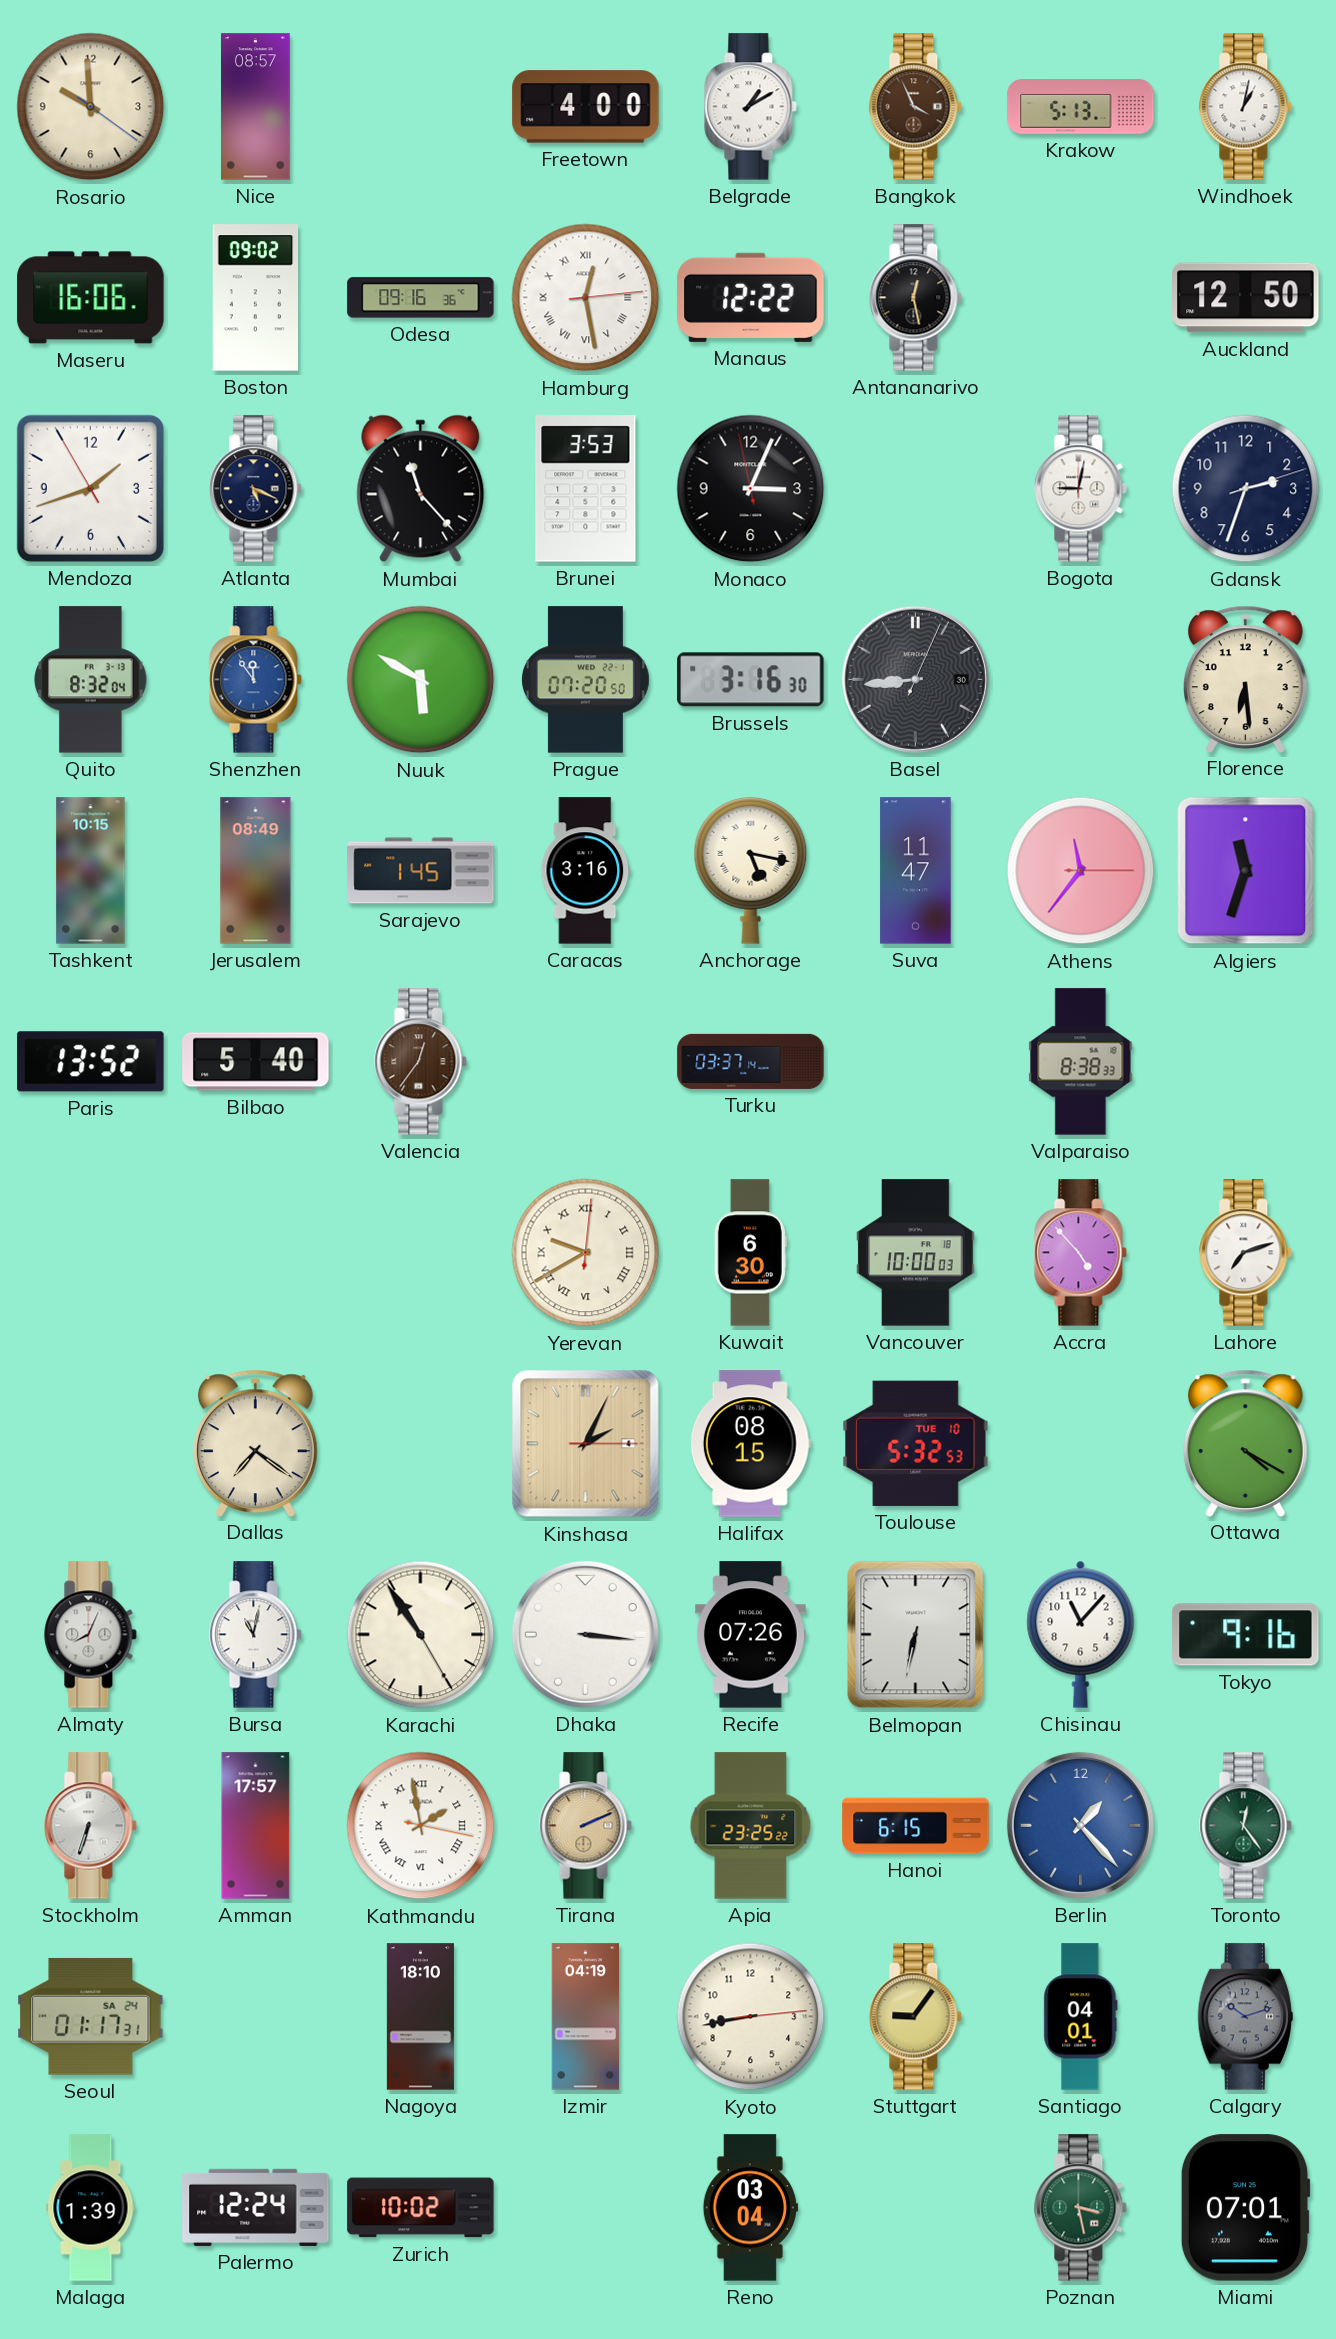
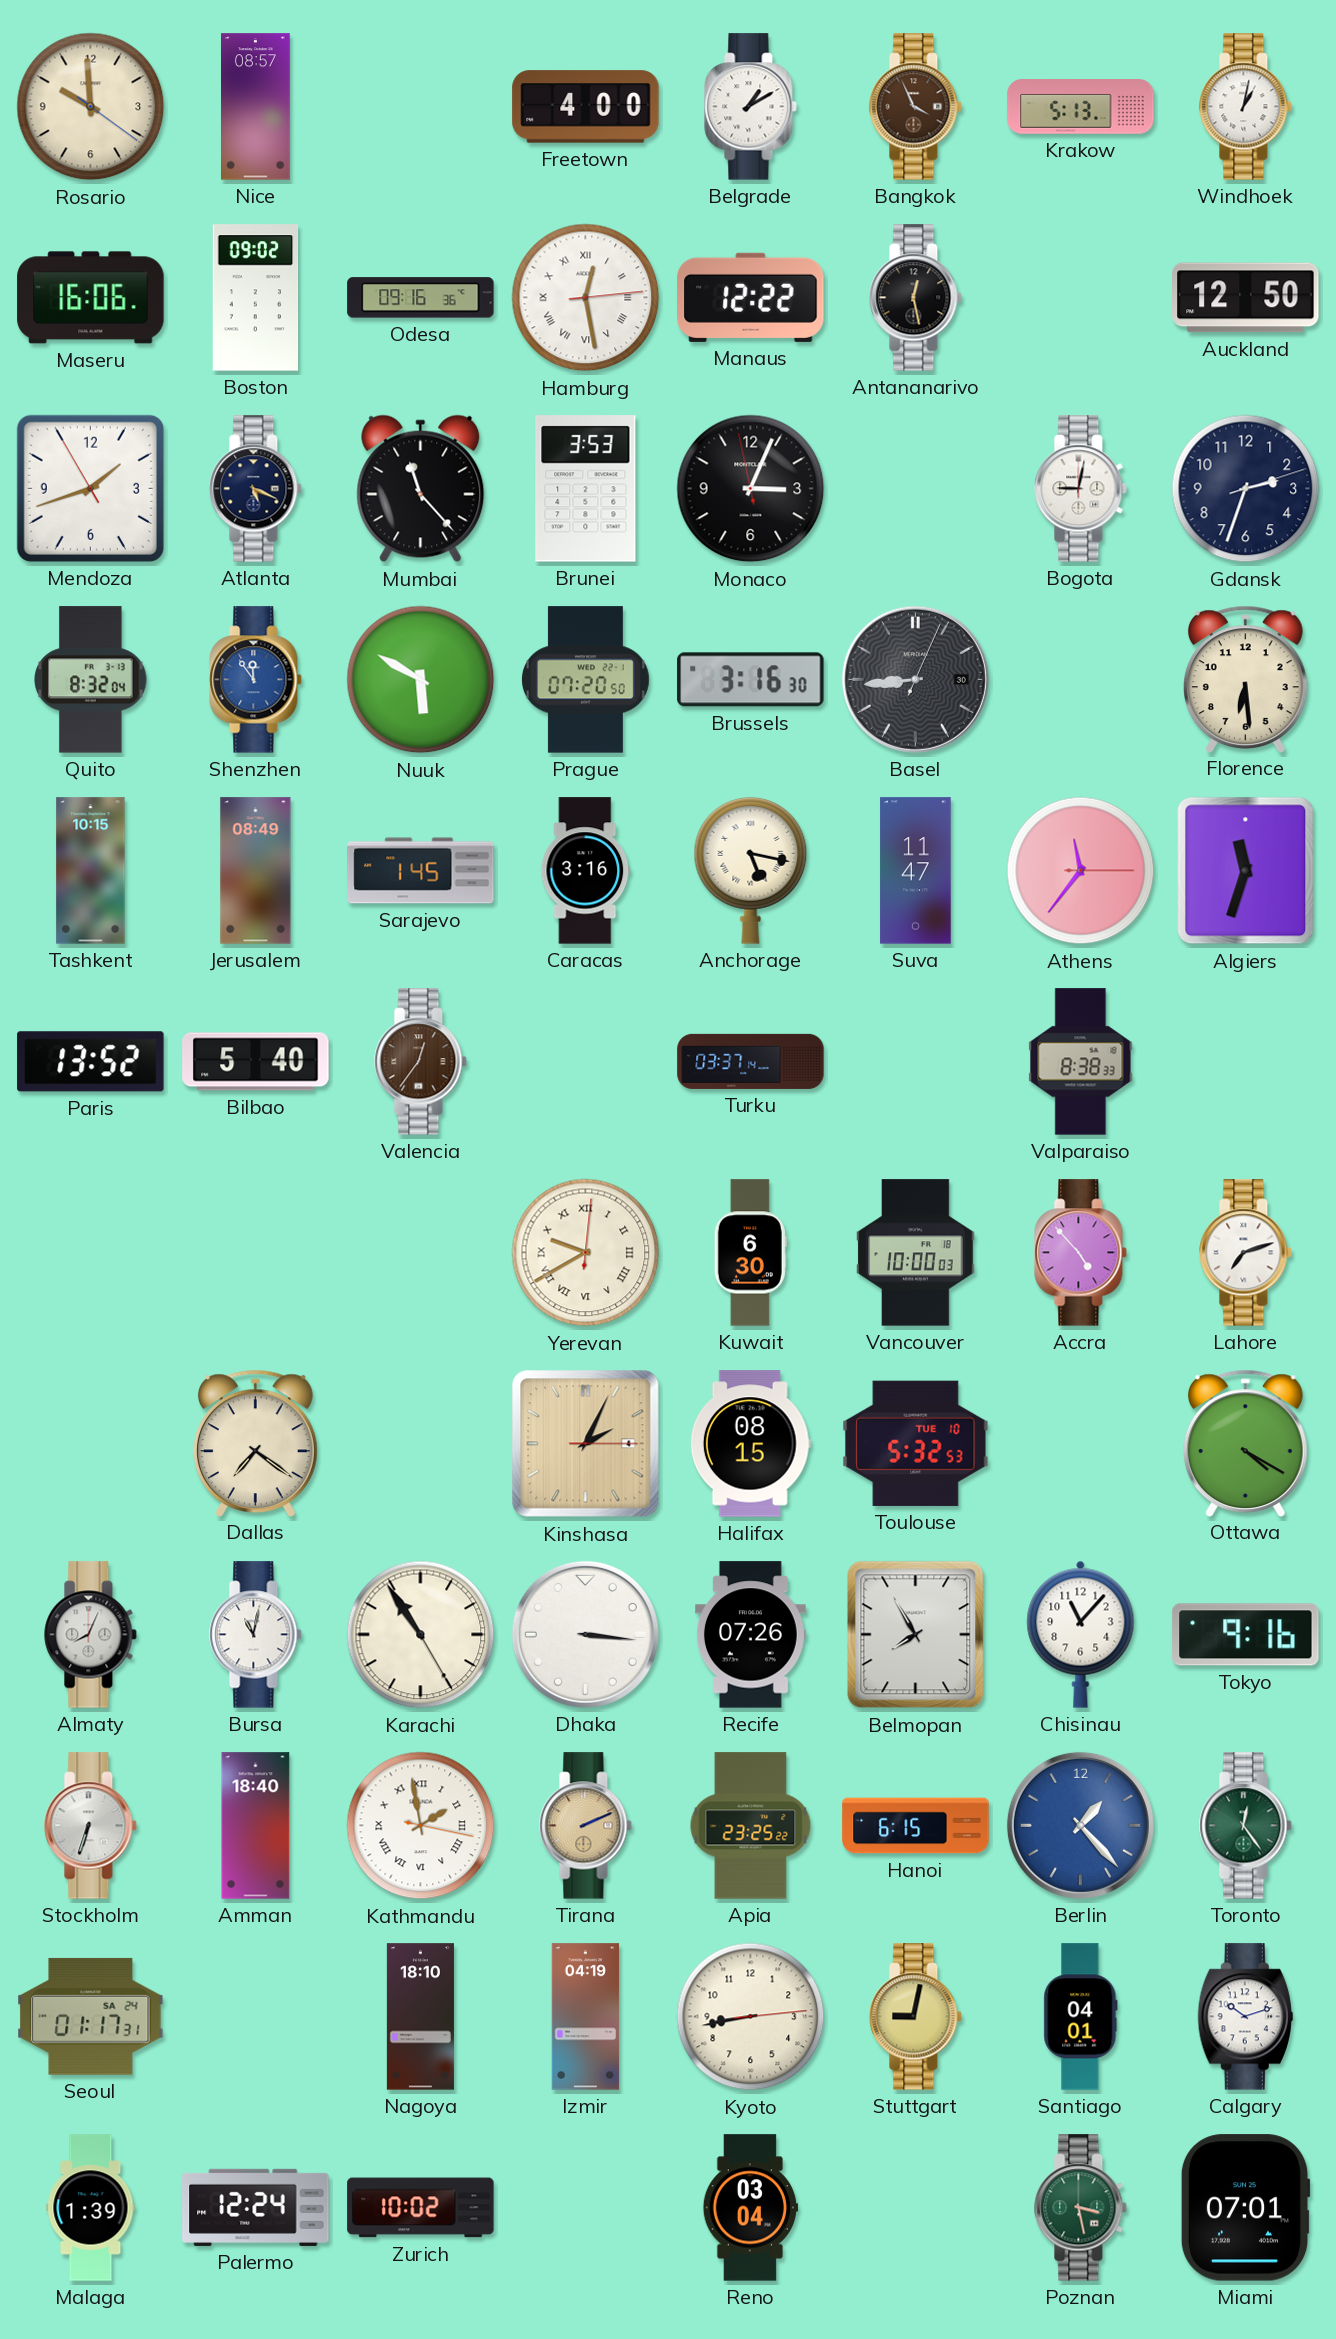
Belmopan: 6:32 -> 7:55 (916, 1635)
Amman: 17:57 -> 18:40 (256, 1826)
Stuttgart: 9:06 -> 9:02 (916, 2017)
Calgary dial: grey -> white (1245, 2017)
